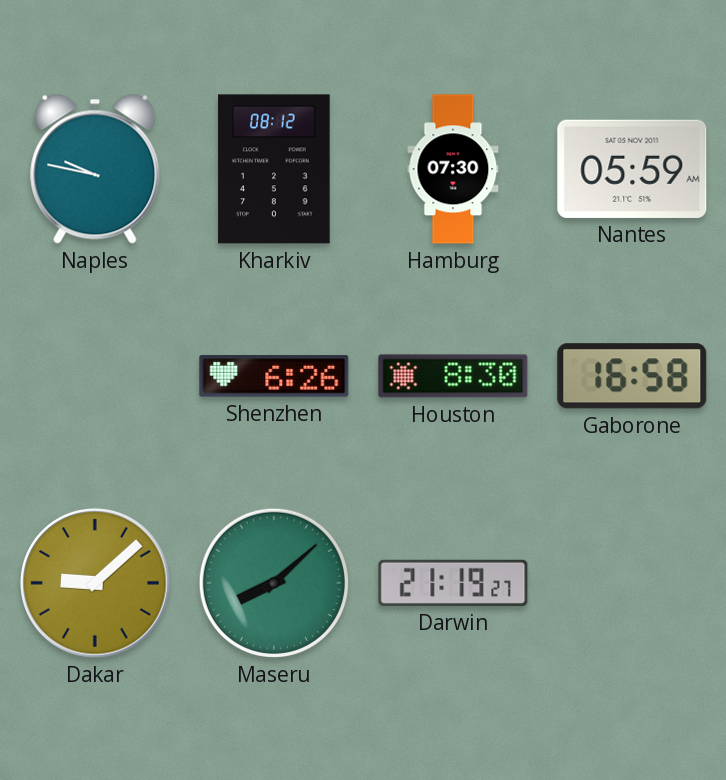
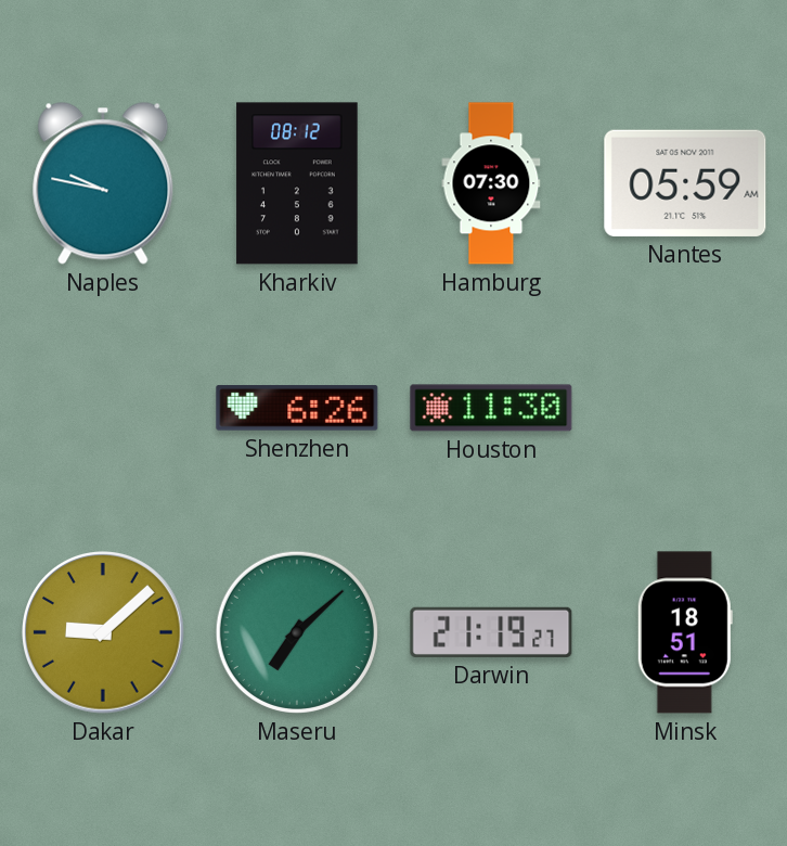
Houston: 8:30 -> 11:30 (491, 408)
Gaborone: 16:58 -> none (632, 376)
Maseru: 8:08 -> 7:08 (297, 632)
Minsk: none -> 18:51 (685, 632)
